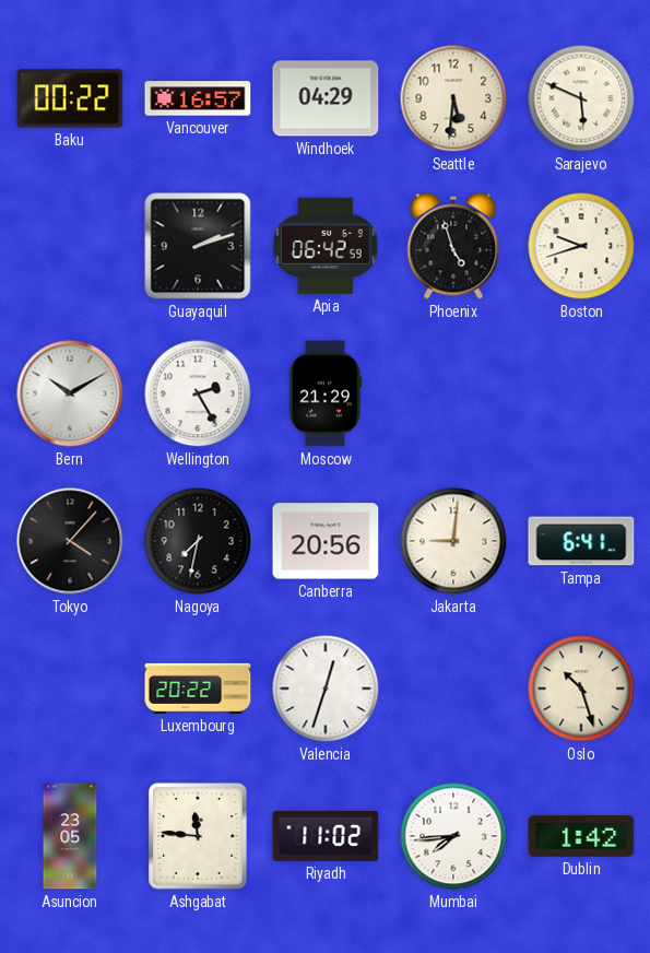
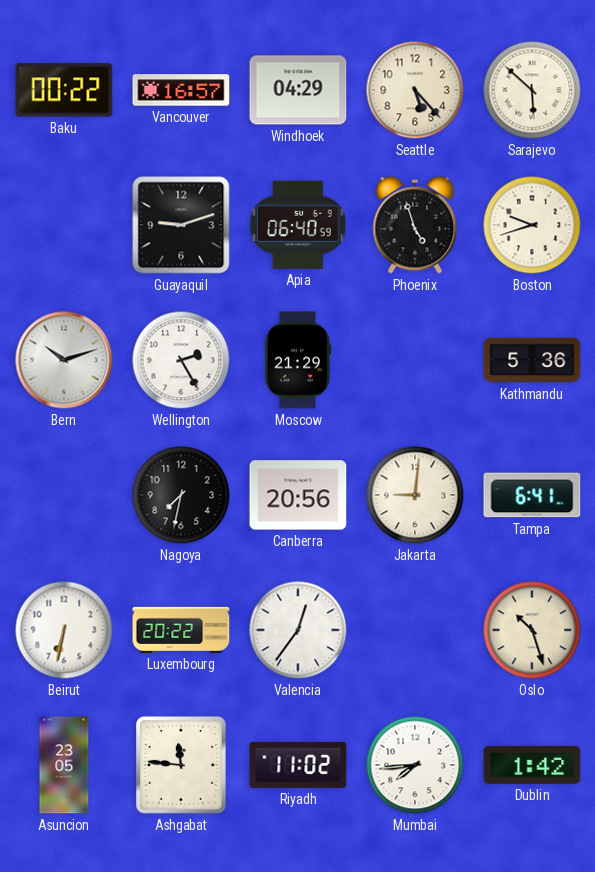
Seattle: 5:31 -> 5:23 (415, 90)
Sarajevo: 5:49 -> 5:52 (532, 90)
Guayaquil: 2:12 -> 9:12 (181, 225)
Apia: 06:42 -> 06:40 (298, 225)
Bern: 10:10 -> 10:12 (64, 360)
Kathmandu: none -> 5:36 (532, 360)
Tokyo: 4:07 -> none (70, 541)
Beirut: none -> 6:32 (64, 630)
Valencia: 12:33 -> 12:36 (298, 630)
